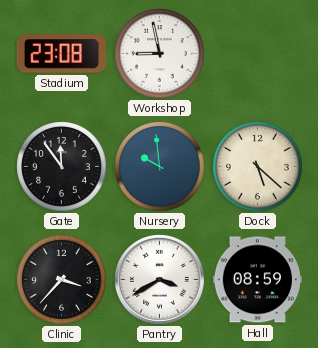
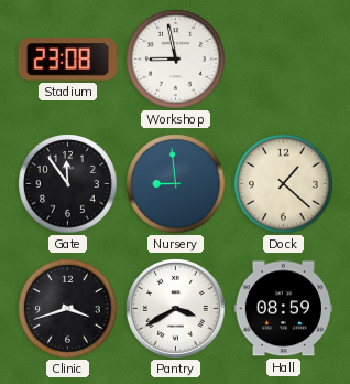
Nursery: 9:59 -> 8:59 (176, 184)
Dock: 5:22 -> 1:22 (284, 184)
Clinic: 3:37 -> 3:42 (68, 309)
